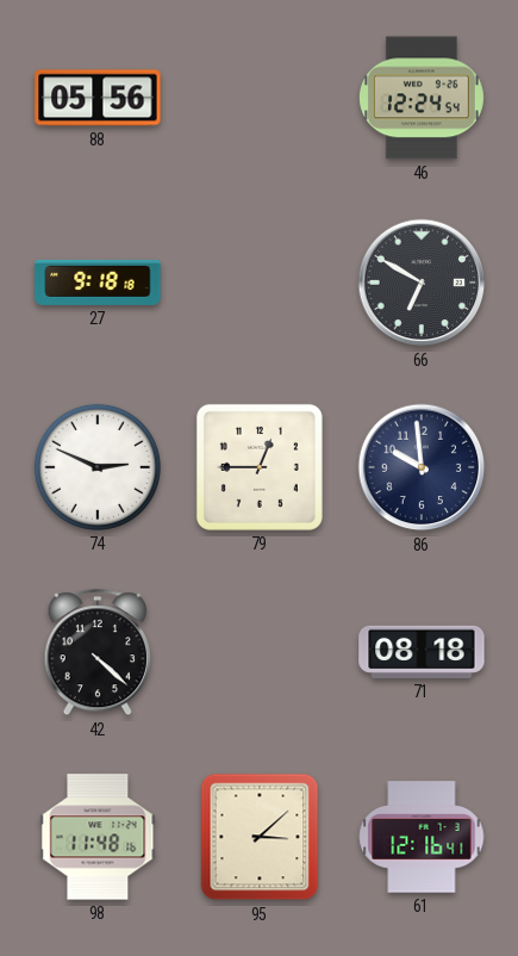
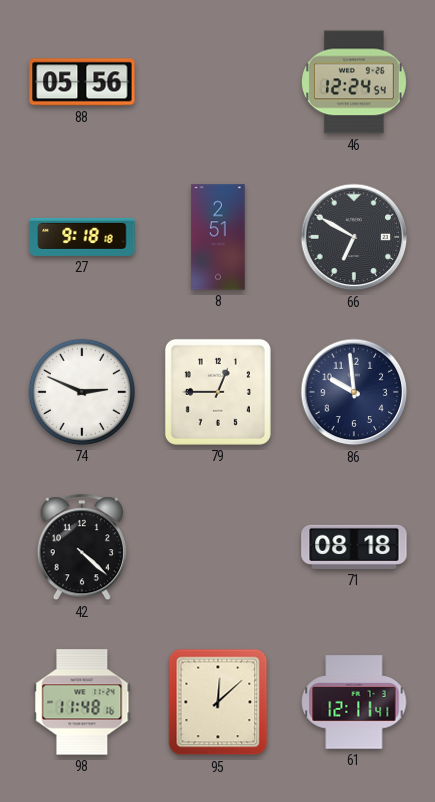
8: none -> 2:51 (218, 237)
95: 3:08 -> 12:08 (218, 702)
61: 12:16 -> 12:11 (354, 702)
